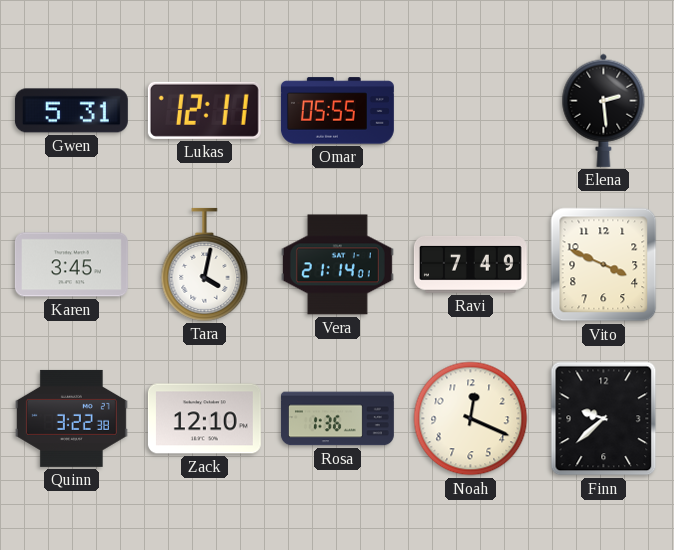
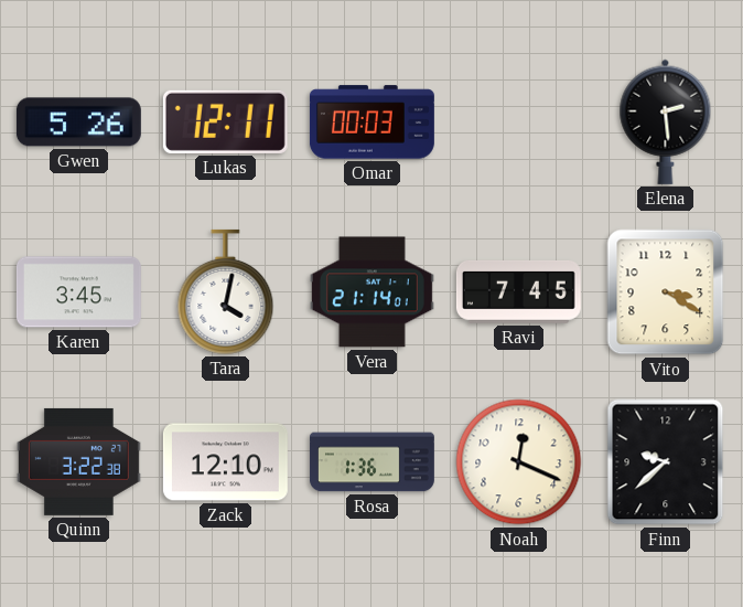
Gwen: 5:31 -> 5:26 (78, 123)
Omar: 05:55 -> 00:03 (371, 123)
Ravi: 7:49 -> 7:45 (518, 291)
Vito: 3:49 -> 3:20 (666, 292)
